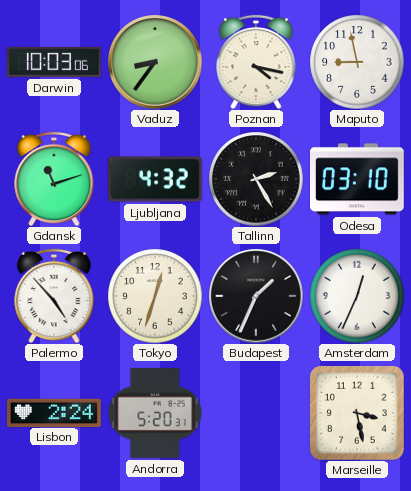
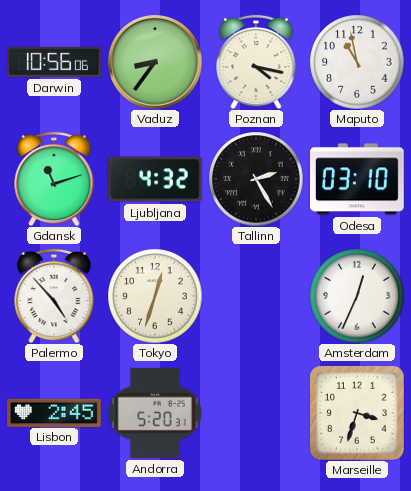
Darwin: 10:03 -> 10:56 (55, 62)
Maputo: 8:58 -> 10:58 (357, 62)
Budapest: 1:34 -> none (256, 296)
Lisbon: 2:24 -> 2:45 (55, 412)
Marseille: 3:28 -> 3:33 (357, 413)
